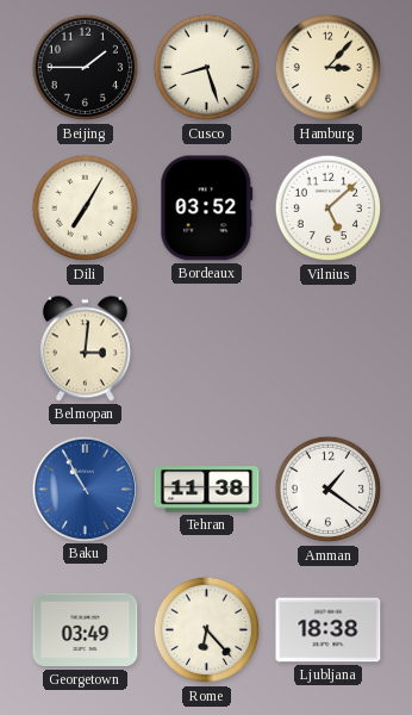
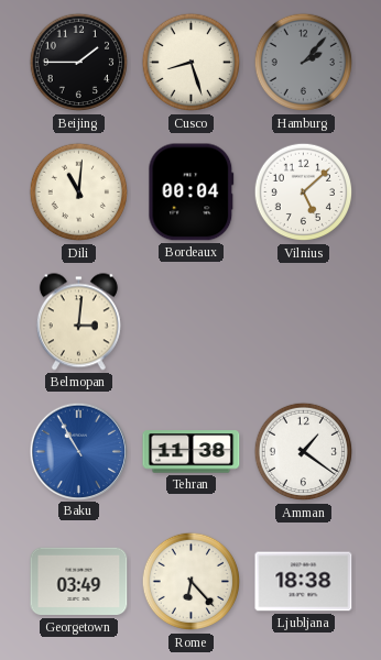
Hamburg: 3:07 -> 2:07 (304, 63)
Hamburg dial: cream -> grey (304, 63)
Dili: 7:05 -> 11:01 (79, 193)
Bordeaux: 03:52 -> 00:04 (192, 193)
